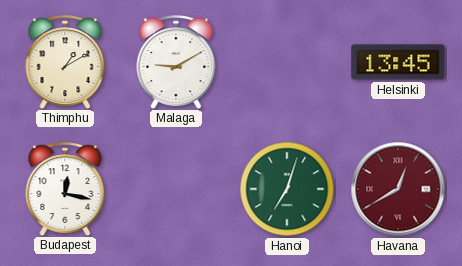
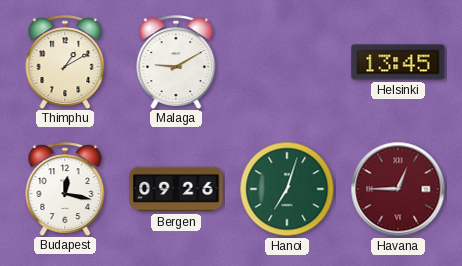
Bergen: none -> 09:26 (176, 189)
Havana: 12:40 -> 12:45 (398, 189)
